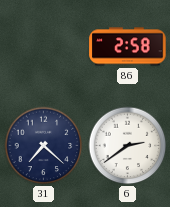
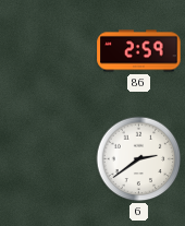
86: 2:58 -> 2:59 (139, 51)
31: 7:22 -> none (44, 146)
